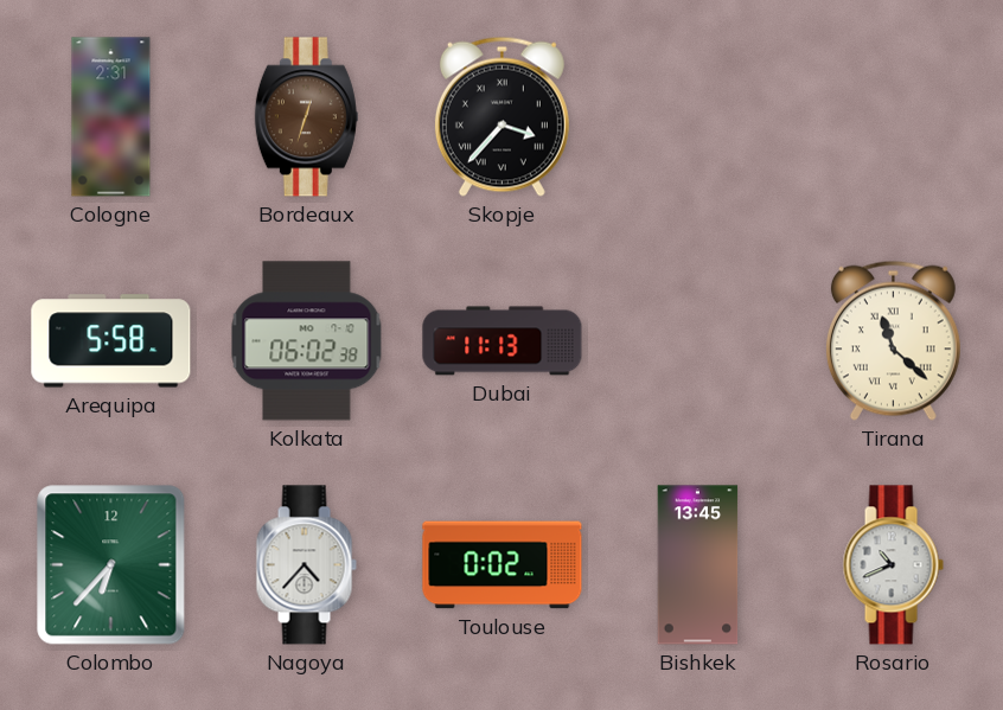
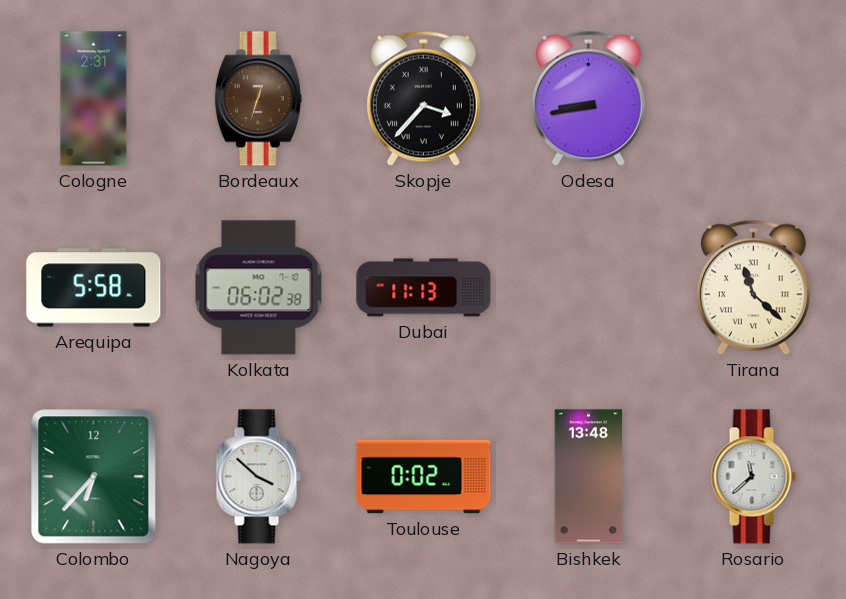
Odesa: none -> 8:43 (588, 98)
Nagoya: 4:37 -> 3:52 (258, 477)
Bishkek: 13:45 -> 13:48 (589, 477)
Rosario: 10:41 -> 11:38 (753, 477)
